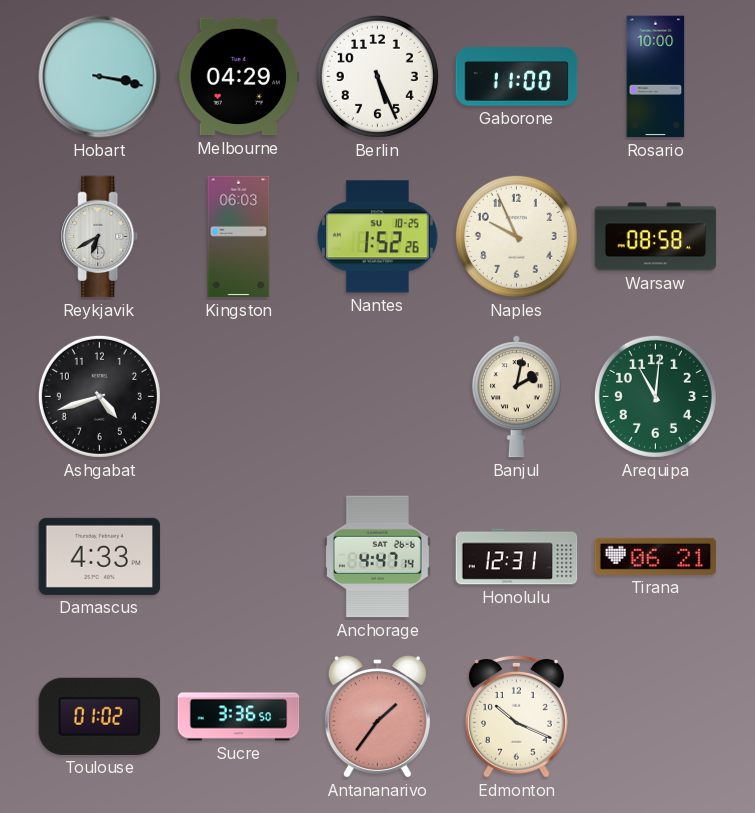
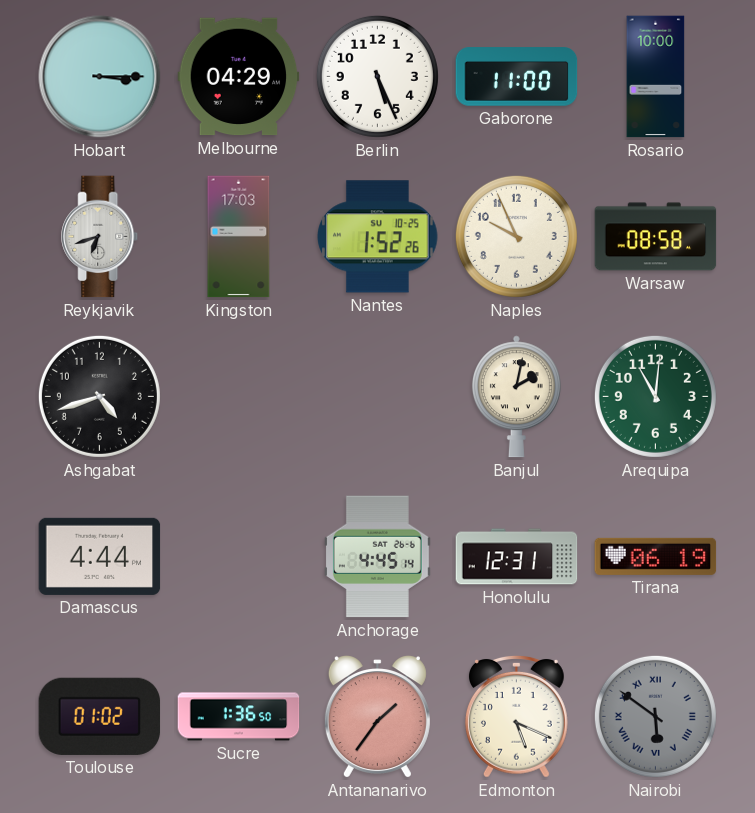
Hobart: 3:17 -> 3:15 (100, 77)
Reykjavik: 6:40 -> 6:42 (100, 237)
Kingston: 06:03 -> 17:03 (239, 237)
Damascus: 4:33 -> 4:44 (100, 556)
Anchorage: 4:47 -> 4:45 (377, 557)
Tirana: 06:21 -> 06:19 (656, 556)
Sucre: 3:36 -> 1:36 (239, 717)
Edmonton: 10:19 -> 5:19 (516, 716)
Nairobi: none -> 5:51 (655, 716)
